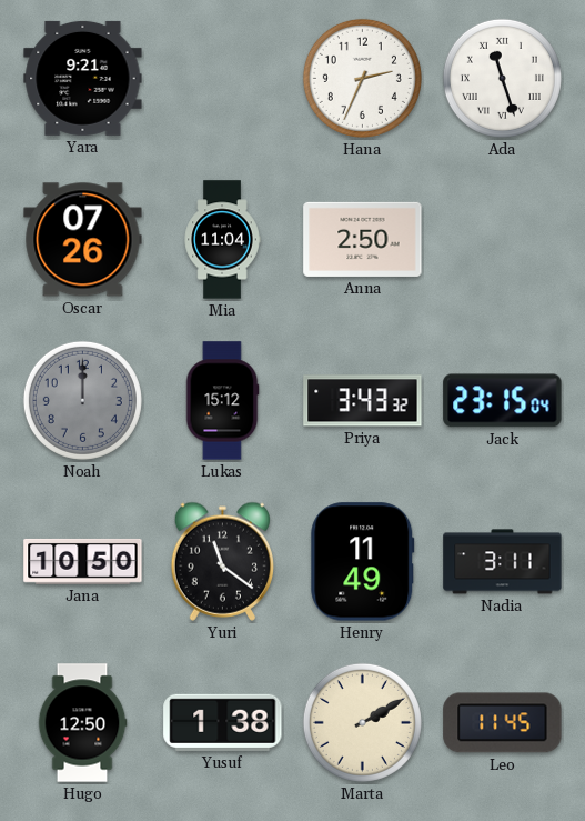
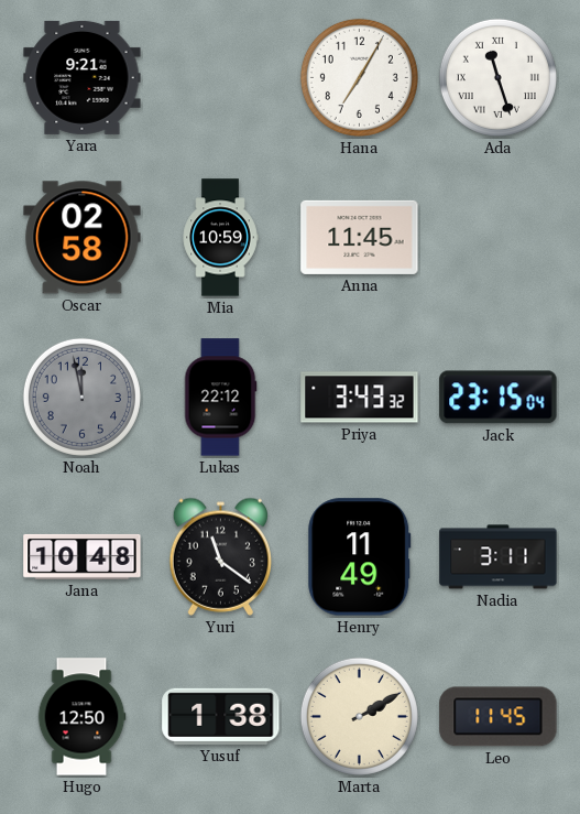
Hana: 2:34 -> 7:05 (359, 77)
Oscar: 07:26 -> 02:58 (83, 238)
Mia: 11:04 -> 10:59 (220, 238)
Anna: 2:50 -> 11:45 (360, 237)
Noah: 12:00 -> 11:58 (81, 397)
Lukas: 15:12 -> 22:12 (220, 398)
Jana: 10:50 -> 10:48 (83, 556)
